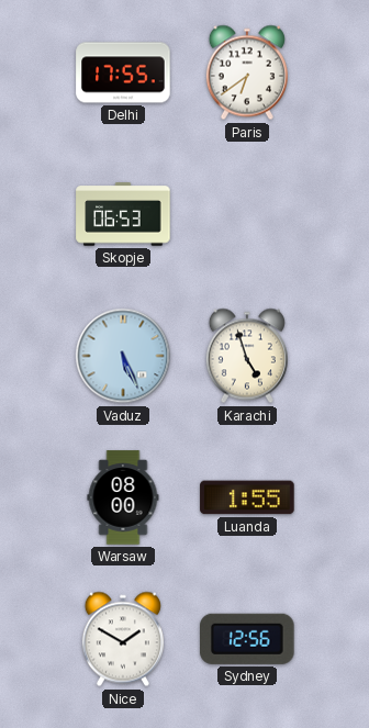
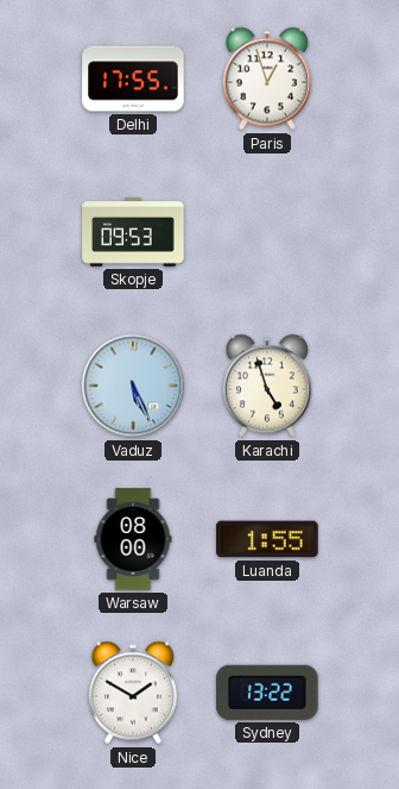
Paris: 6:39 -> 12:57 (267, 79)
Skopje: 06:53 -> 09:53 (133, 232)
Sydney: 12:56 -> 13:22 (268, 693)
